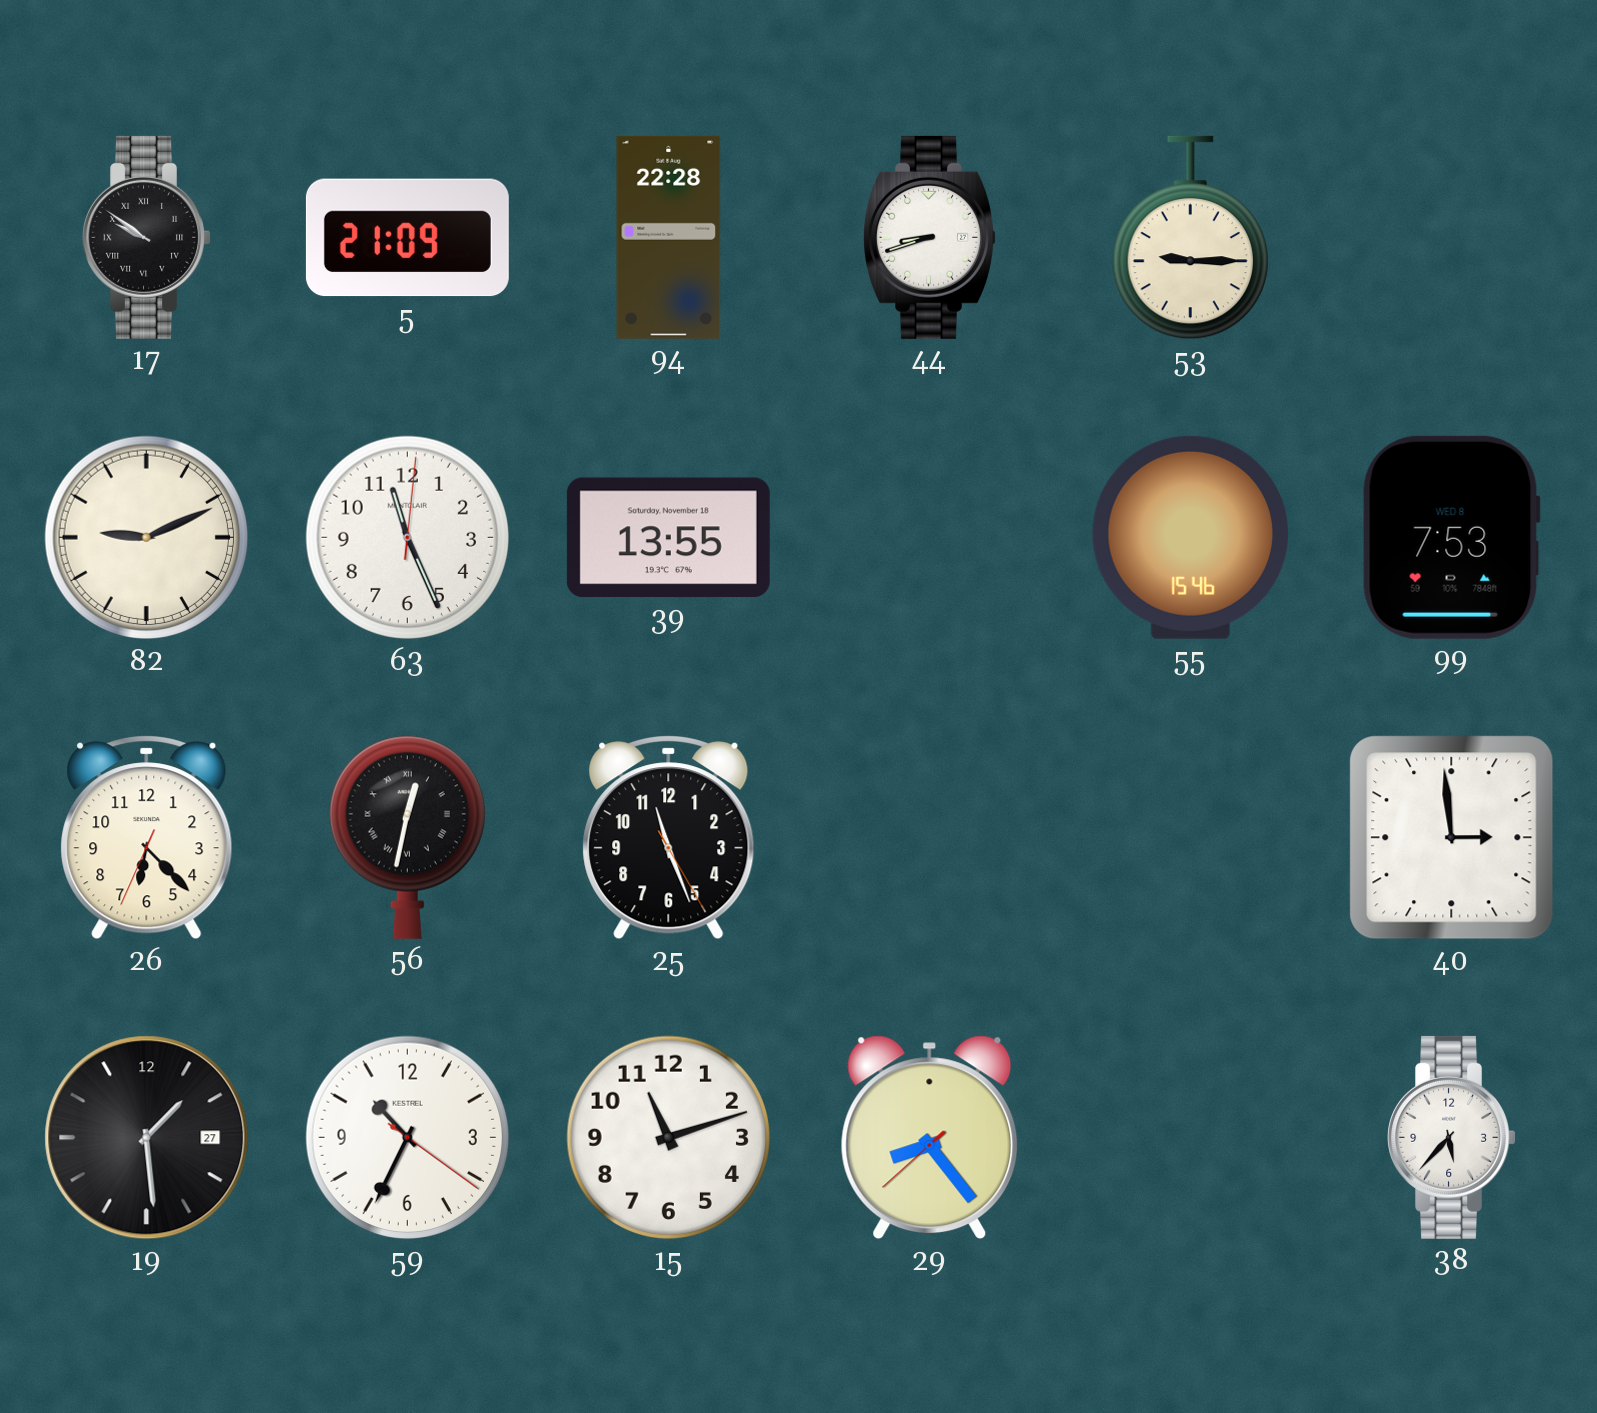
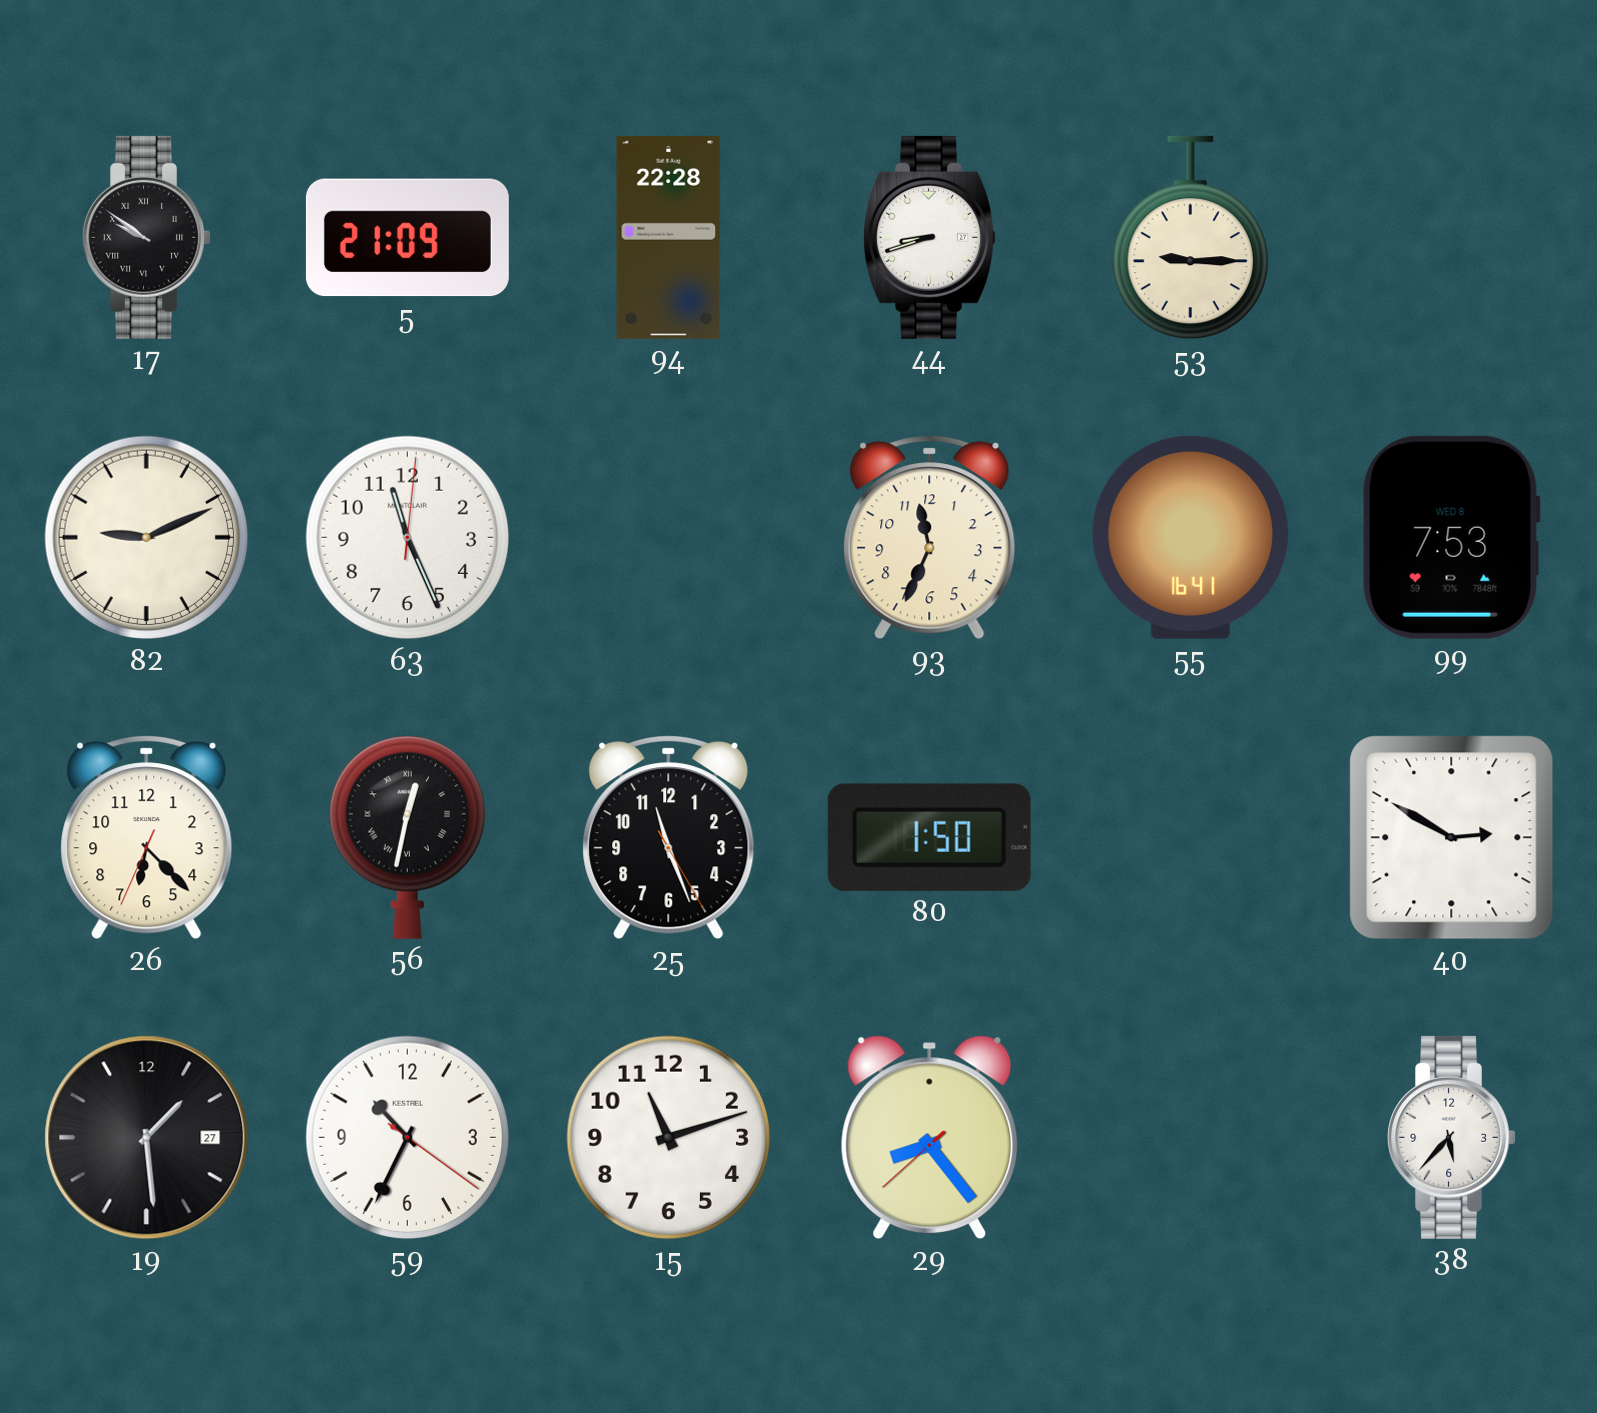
39: 13:55 -> none (668, 538)
93: none -> 11:34 (930, 538)
55: 15:46 -> 16:41 (1190, 537)
80: none -> 1:50 (929, 837)
40: 2:59 -> 2:50 (1452, 838)
